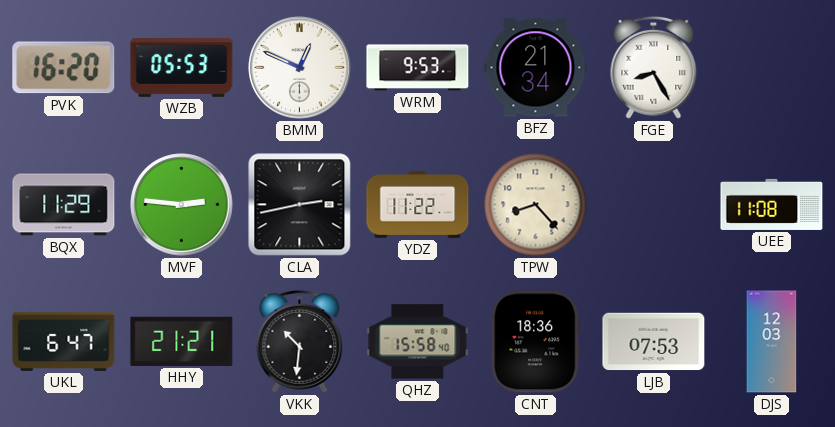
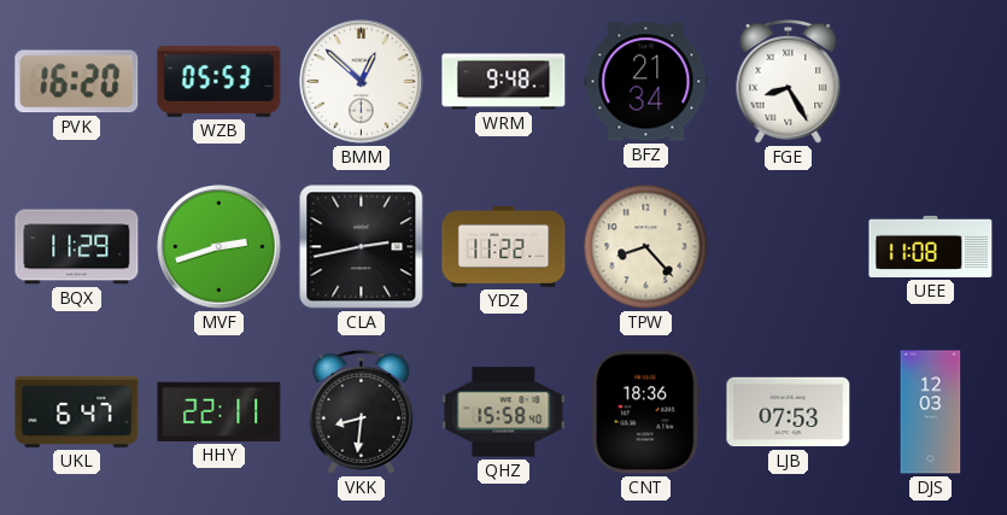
BMM: 12:49 -> 12:52 (362, 82)
WRM: 9:53 -> 9:48 (504, 82)
MVF: 2:46 -> 2:42 (219, 247)
HHY: 21:21 -> 22:11 (219, 411)
VKK: 10:31 -> 8:31 (362, 411)
